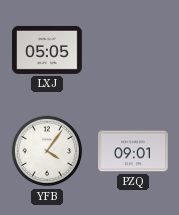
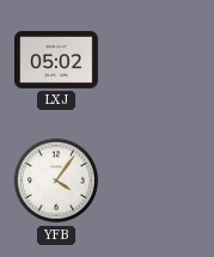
LXJ: 05:05 -> 05:02 (57, 60)
PZQ: 09:01 -> none (134, 151)
